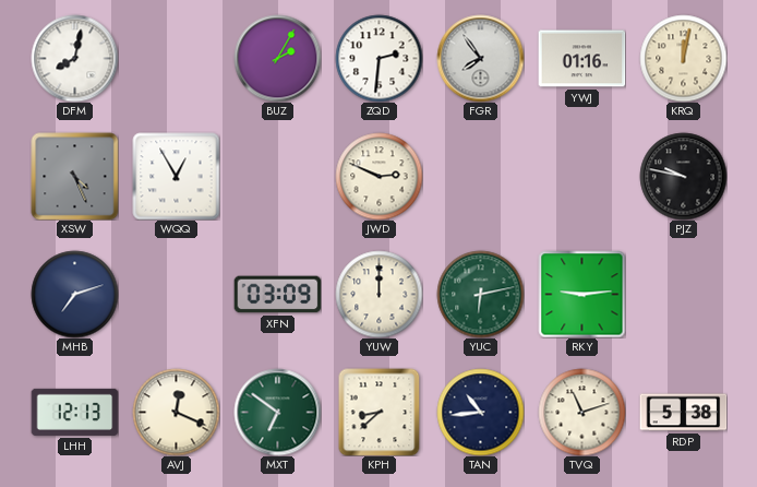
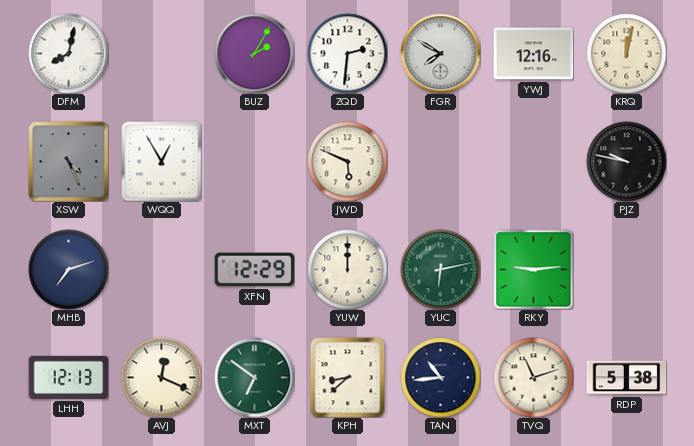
FGR: 7:54 -> 7:50 (440, 53)
YWJ: 01:16 -> 12:16 (533, 54)
JWD: 2:49 -> 5:49 (347, 161)
XFN: 03:09 -> 12:29 (254, 270)
